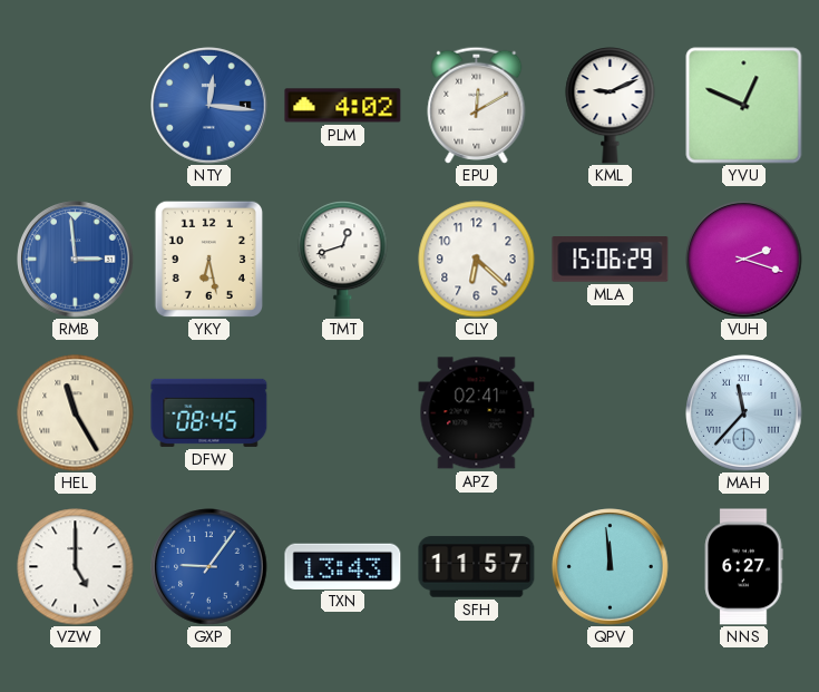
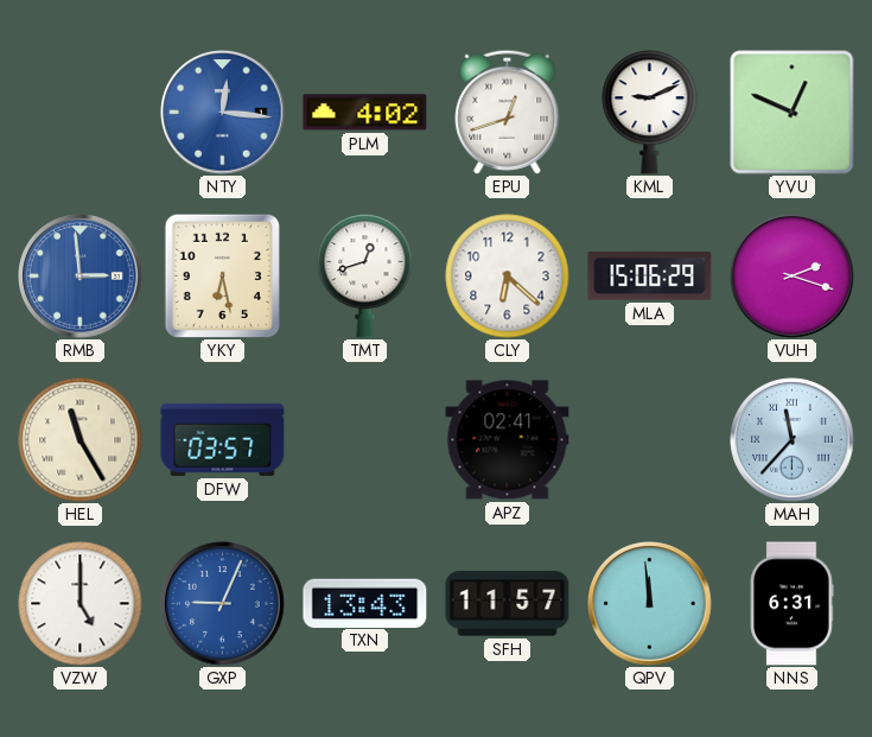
EPU: 12:10 -> 12:42 (508, 112)
DFW: 08:45 -> 03:57 (223, 439)
GXP: 9:06 -> 9:04 (223, 604)
NNS: 6:27 -> 6:31 (791, 604)
